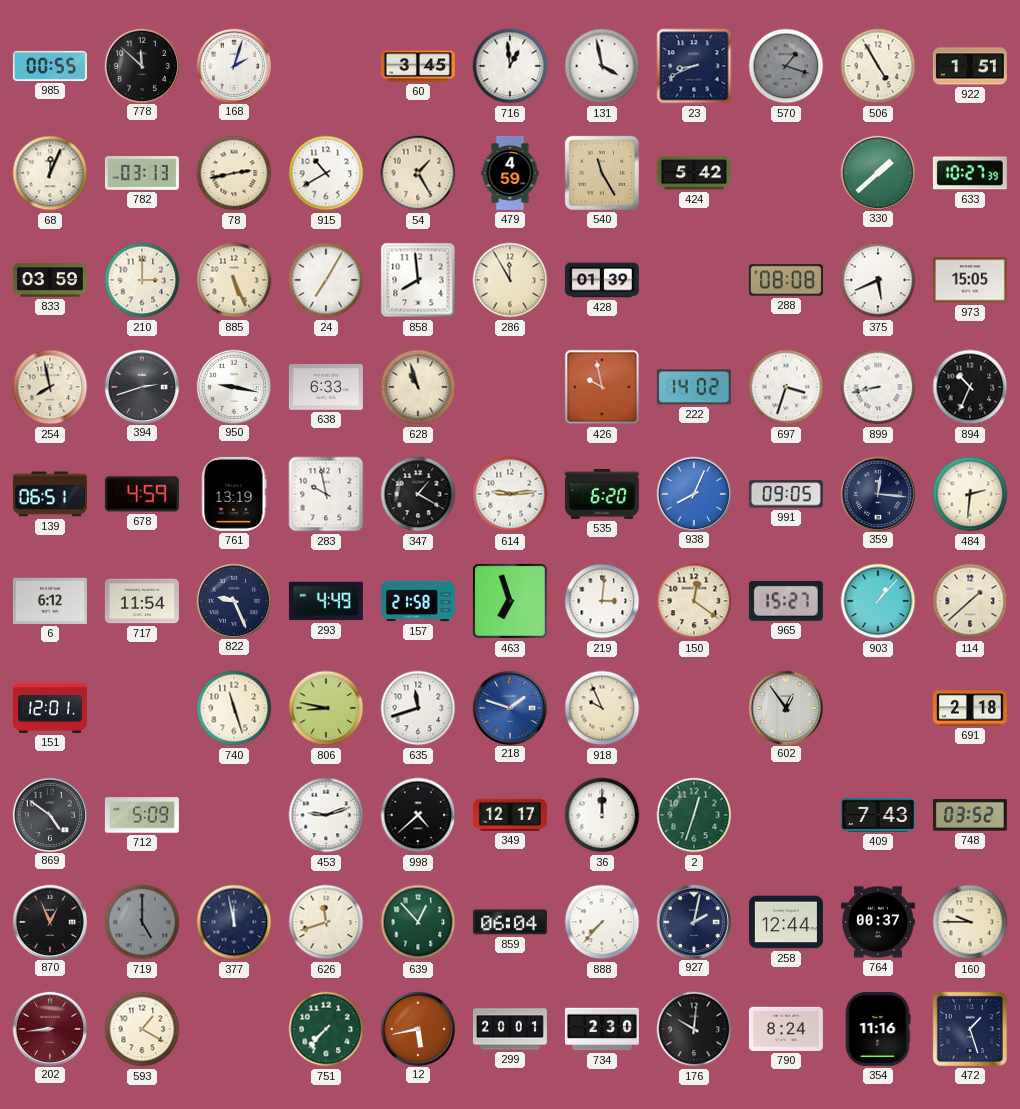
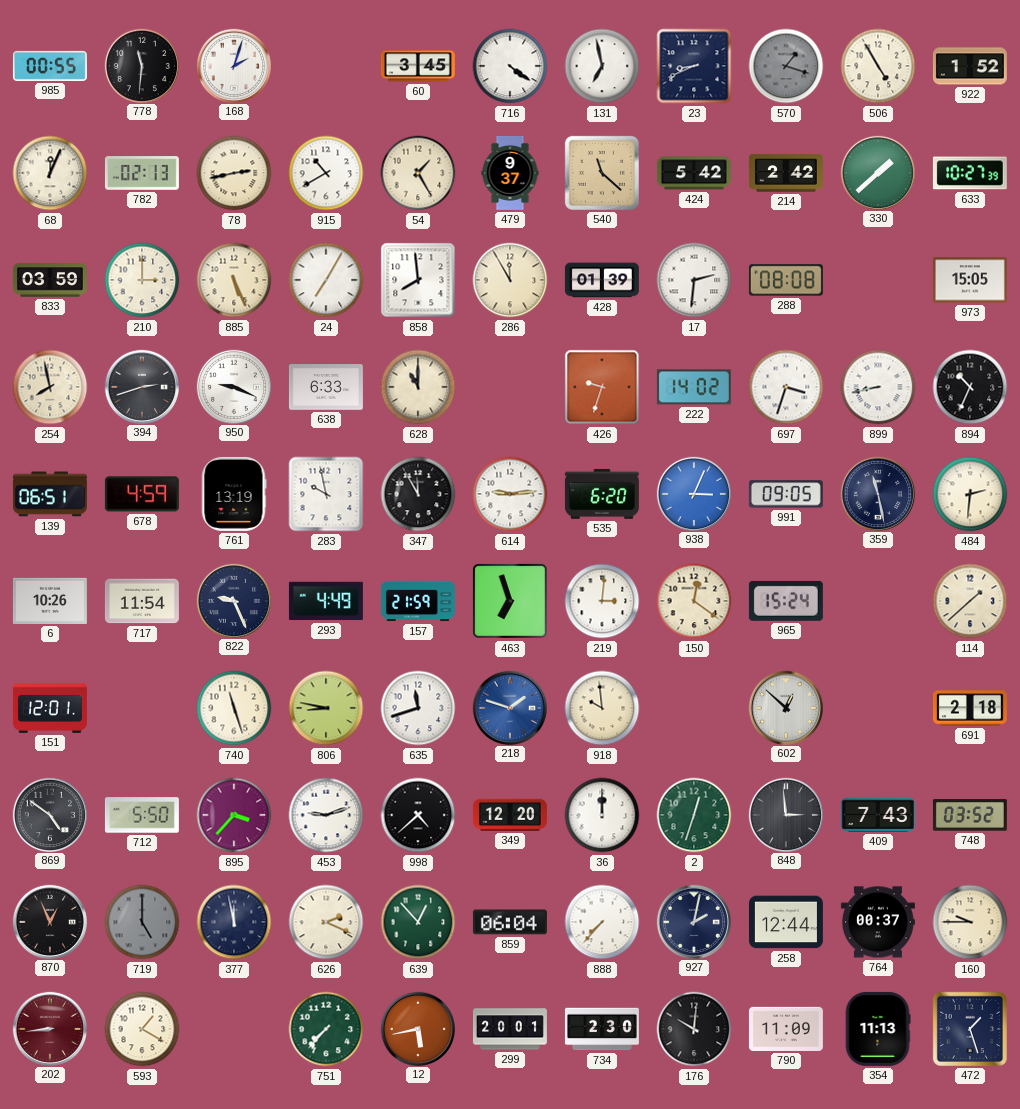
778: 11:52 -> 11:31 (141, 65)
716: 12:59 -> 4:21 (510, 66)
131: 3:58 -> 6:58 (602, 66)
922: 1:51 -> 1:52 (970, 66)
782: 03:13 -> 02:13 (142, 173)
479: 4:59 -> 9:37 (510, 173)
540: 11:25 -> 11:22 (602, 173)
214: none -> 2:42 (786, 173)
17: none -> 2:31 (694, 280)
375: 5:41 -> none (878, 280)
950: 9:17 -> 9:19 (233, 386)
628: 10:57 -> 11:00 (418, 387)
426: 9:58 -> 9:33 (602, 387)
347: 1:20 -> 11:55 (418, 494)
938: 8:04 -> 3:04 (693, 493)
359: 12:16 -> 11:28 (877, 493)
6: 6:12 -> 10:26 (50, 601)
157: 21:58 -> 21:59 (418, 601)
965: 15:27 -> 15:24 (786, 601)
903: 1:07 -> none (878, 601)
918: 9:56 -> 9:59 (602, 708)
602: 12:54 -> 12:52 (785, 707)
712: 5:09 -> 5:50 (142, 815)
895: none -> 3:37 (234, 815)
349: 12:17 -> 12:20 (510, 815)
848: none -> 2:59 (785, 814)
626: 11:42 -> 2:19 (326, 922)
790: 8:24 -> 11:09 (786, 1029)
354: 11:16 -> 11:13 (878, 1029)
